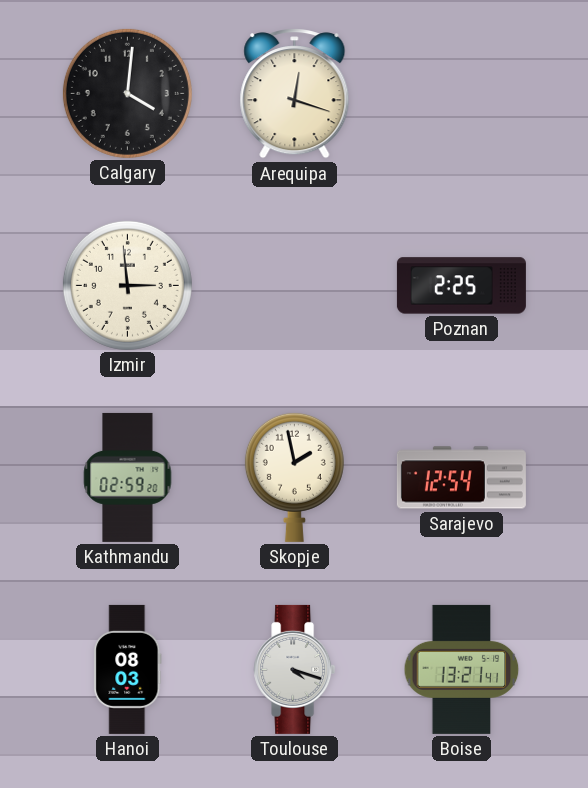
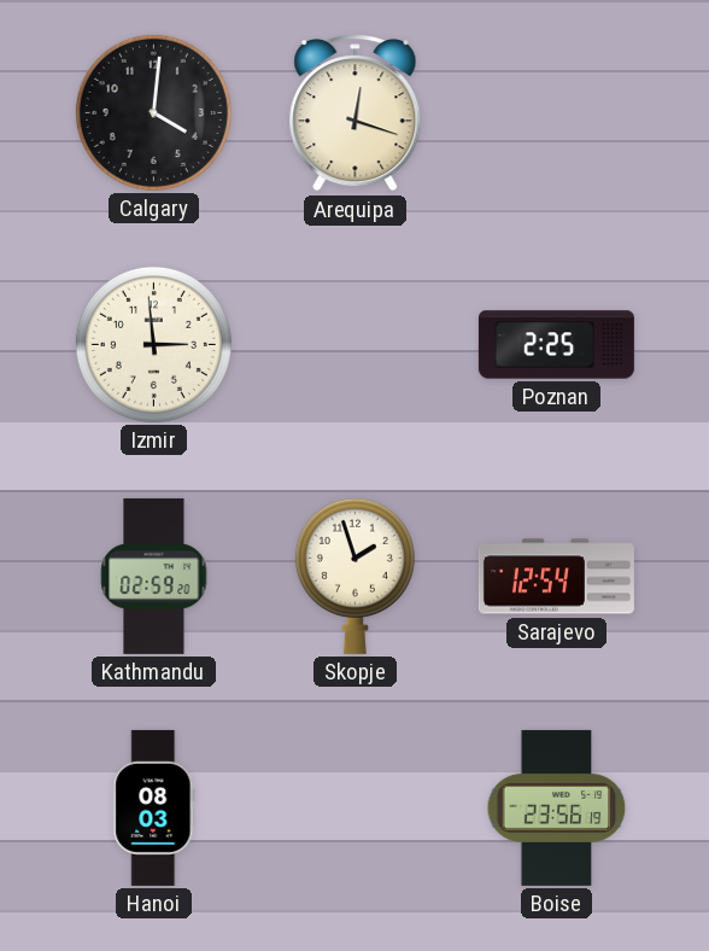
Skopje: 1:58 -> 1:57 (354, 576)
Toulouse: 4:18 -> none (295, 669)
Boise: 13:21 -> 23:56 (557, 807)
